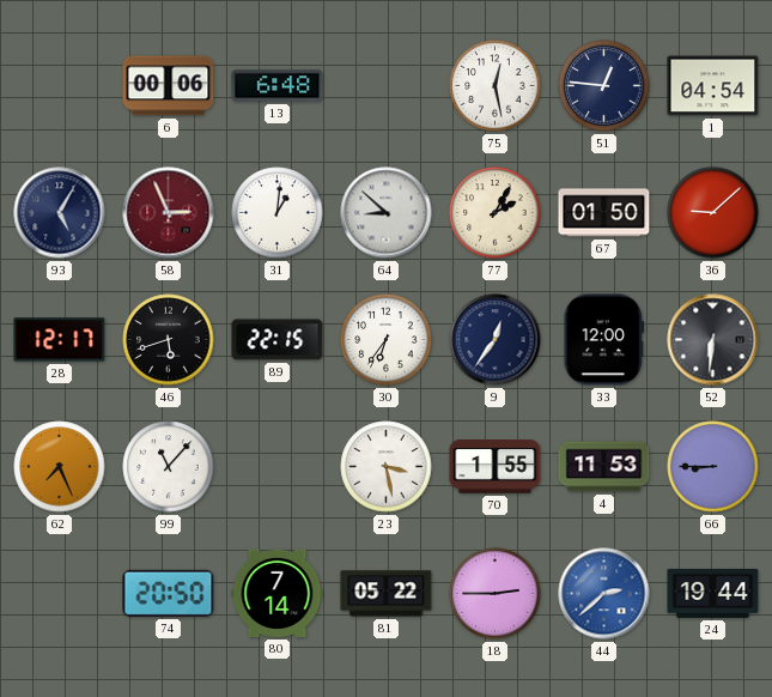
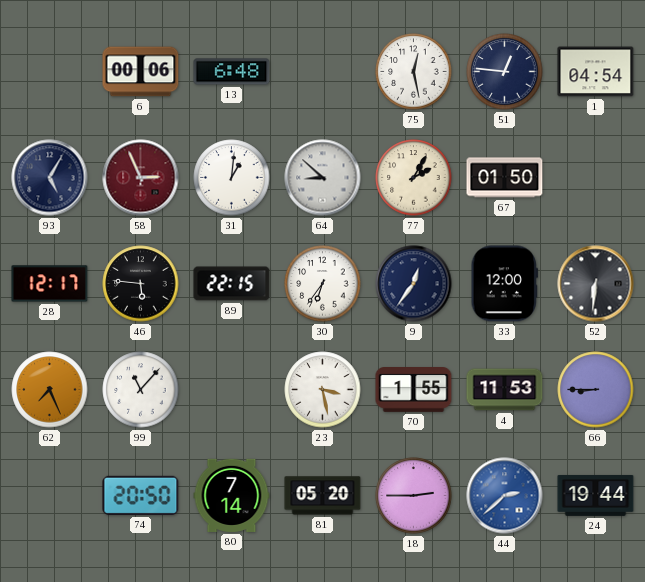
36: 9:08 -> none (713, 213)
46: 5:42 -> 5:46 (141, 284)
81: 05:22 -> 05:20 (323, 496)
